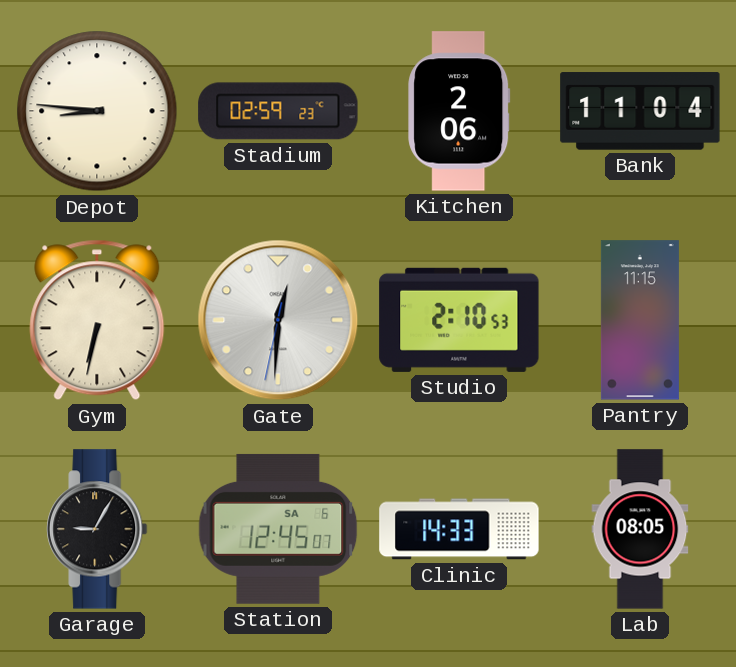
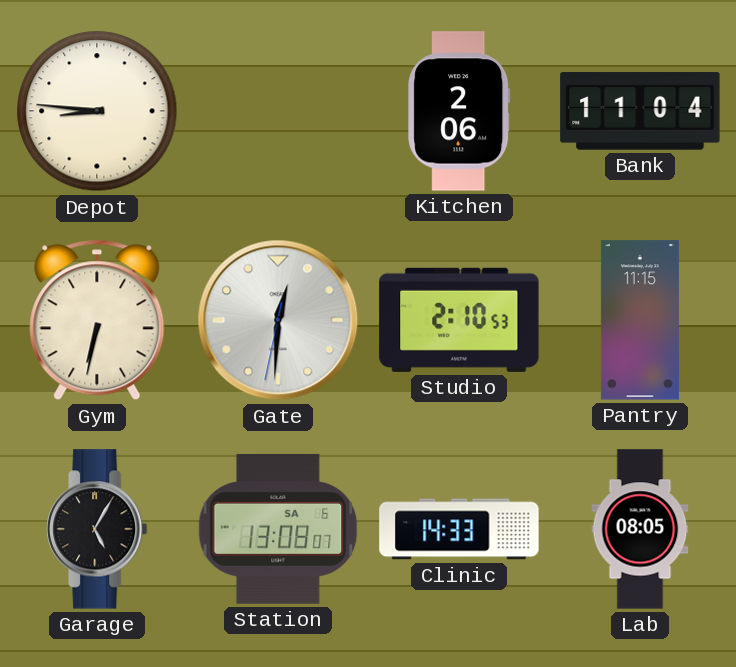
Stadium: 02:59 -> none (278, 111)
Garage: 9:05 -> 5:05 (97, 529)
Station: 12:45 -> 13:08 (278, 529)
